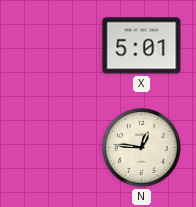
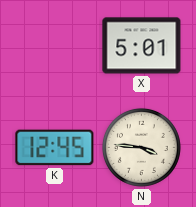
K: none -> 12:45 (55, 148)
N: 12:46 -> 3:46 (141, 147)
